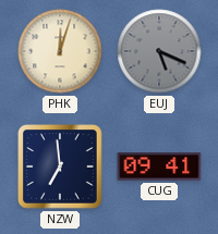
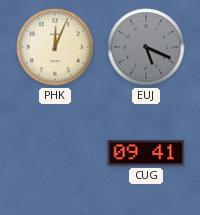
PHK: 12:03 -> 12:04 (55, 47)
NZW: 6:59 -> none (60, 167)
